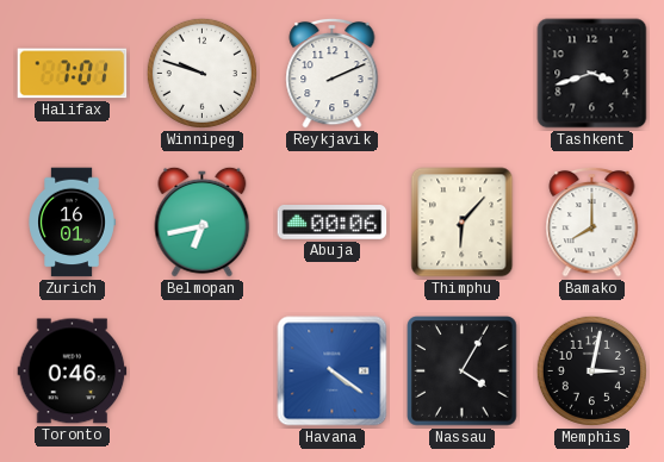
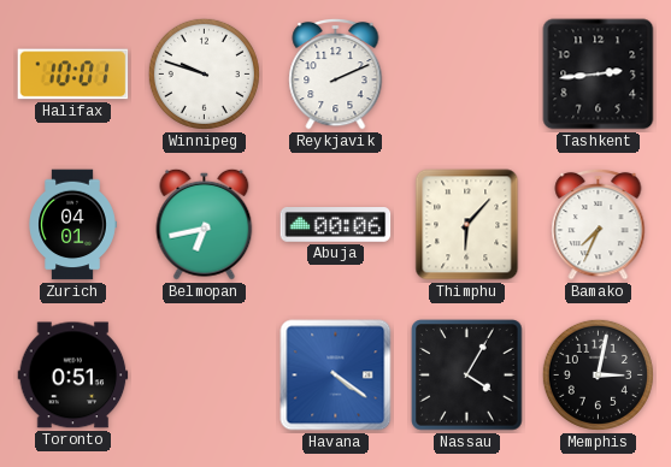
Halifax: 7:01 -> 10:01 (73, 75)
Tashkent: 3:42 -> 2:44 (599, 75)
Zurich: 16:01 -> 04:01 (72, 225)
Bamako: 8:00 -> 7:34 (599, 224)
Toronto: 0:46 -> 0:51 (73, 376)
